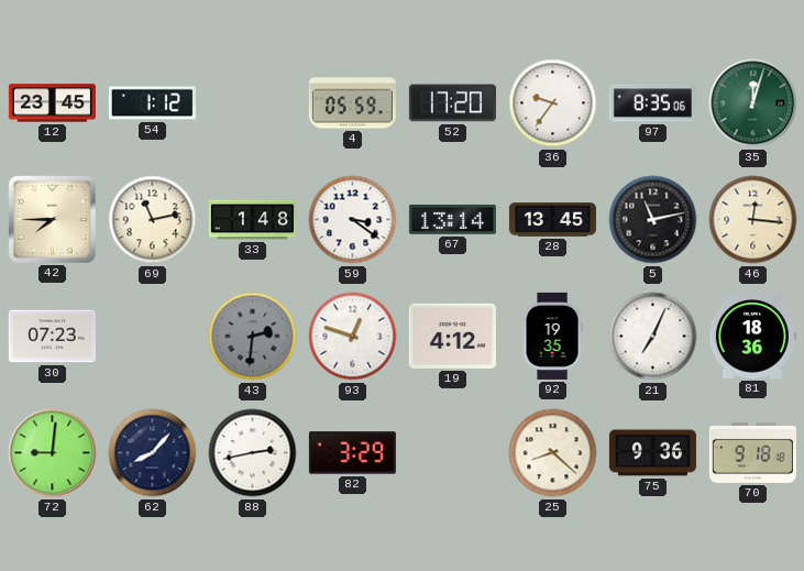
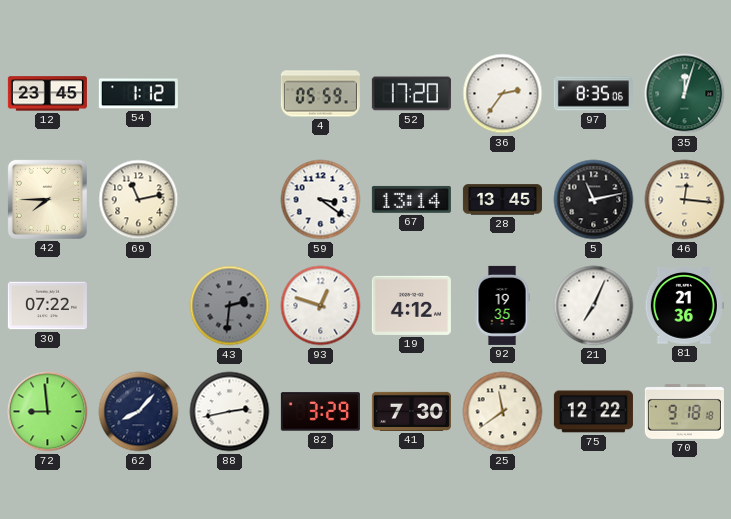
36: 9:36 -> 2:36 (503, 94)
33: 1:48 -> none (252, 220)
30: 07:23 -> 07:22 (47, 306)
81: 18:36 -> 21:36 (684, 306)
72: 9:01 -> 8:59 (48, 412)
41: none -> 7:30 (411, 411)
25: 8:22 -> 11:39 (503, 412)
75: 9:36 -> 12:22 (593, 412)
